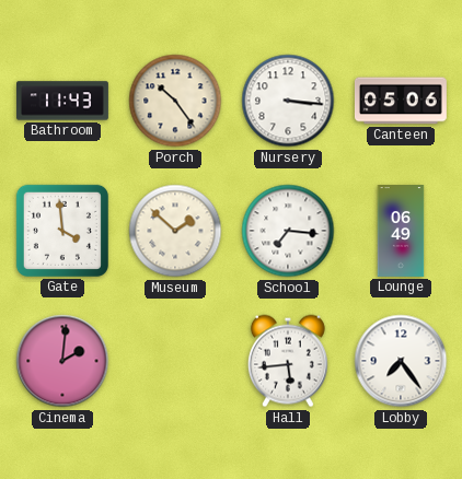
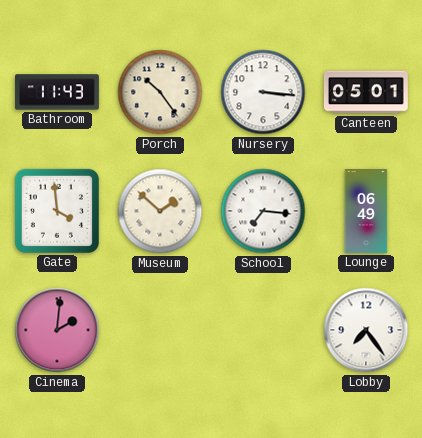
Canteen: 05:06 -> 05:01 (366, 92)
Hall: 5:44 -> none (288, 361)
